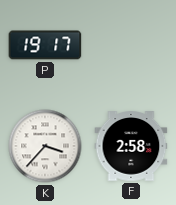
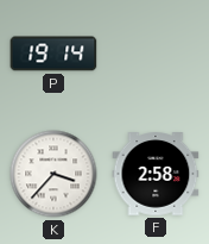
P: 19:17 -> 19:14 (53, 54)
